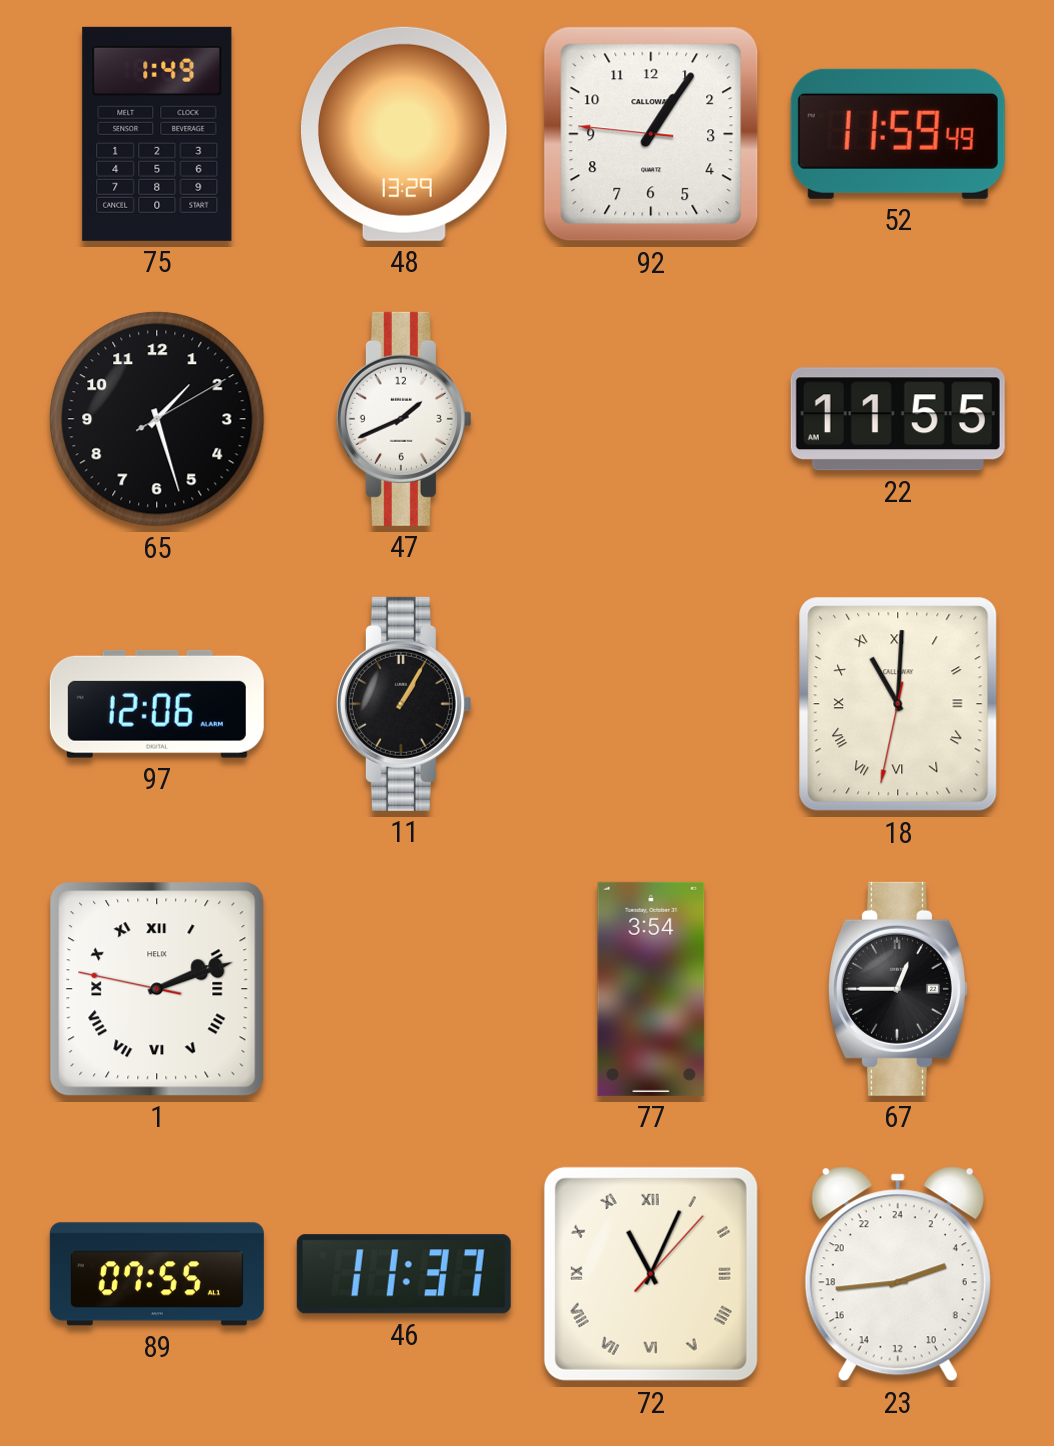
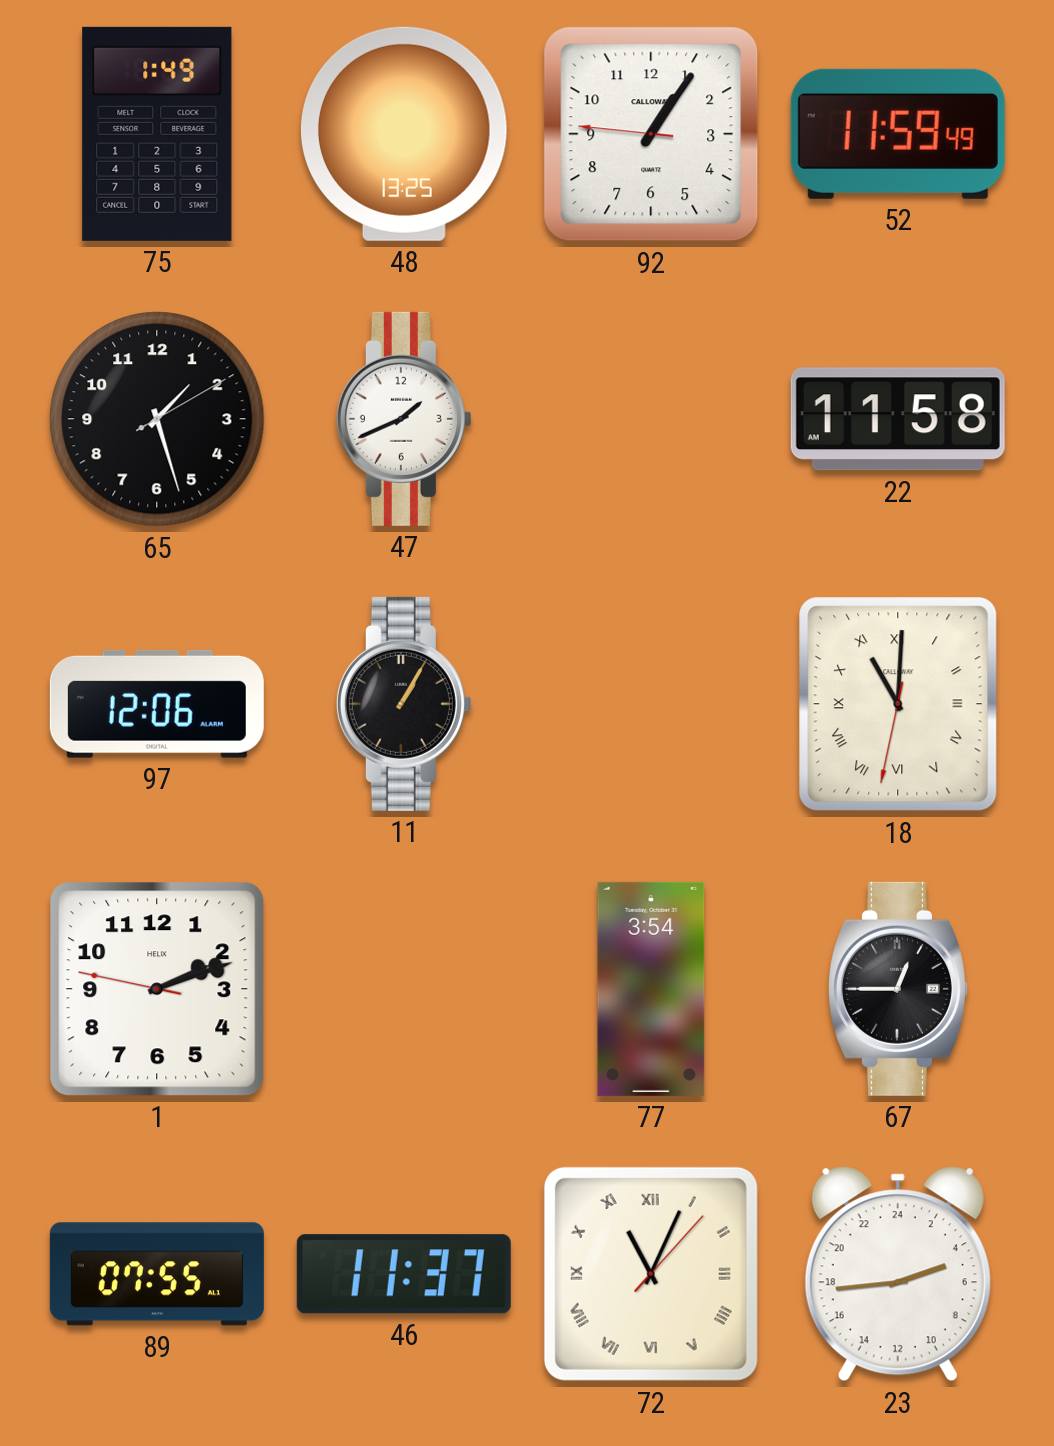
48: 13:29 -> 13:25 (404, 134)
22: 11:55 -> 11:58 (898, 419)
1 numerals: Roman -> Arabic (157, 989)
